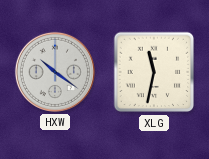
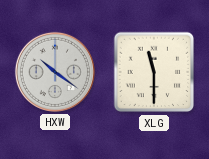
XLG: 11:32 -> 11:30 (154, 72)
